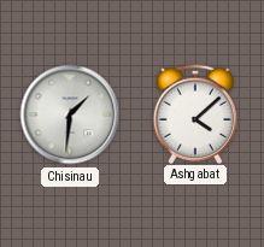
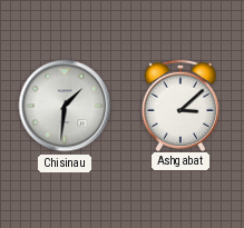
Ashgabat: 4:08 -> 3:08 (179, 105)
